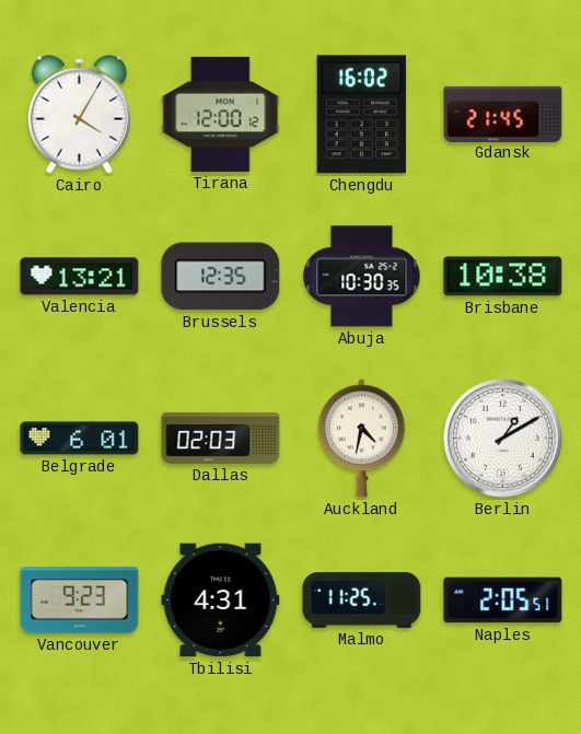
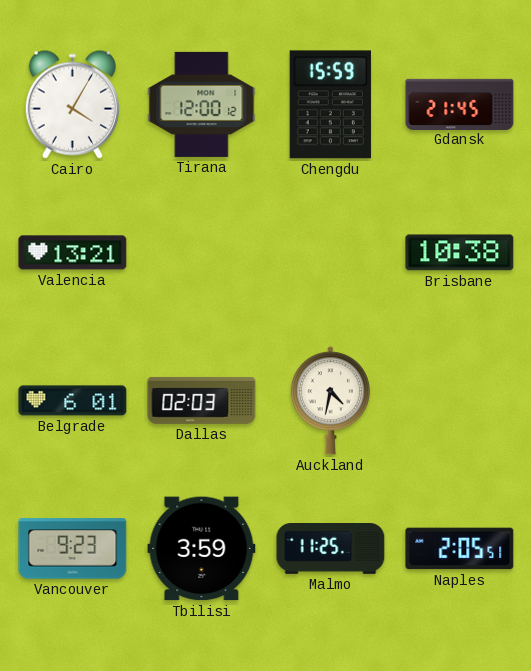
Chengdu: 16:02 -> 15:59 (330, 105)
Brussels: 12:35 -> none (221, 277)
Abuja: 10:30 -> none (362, 277)
Berlin: 1:10 -> none (502, 438)
Tbilisi: 4:31 -> 3:59 (202, 549)
